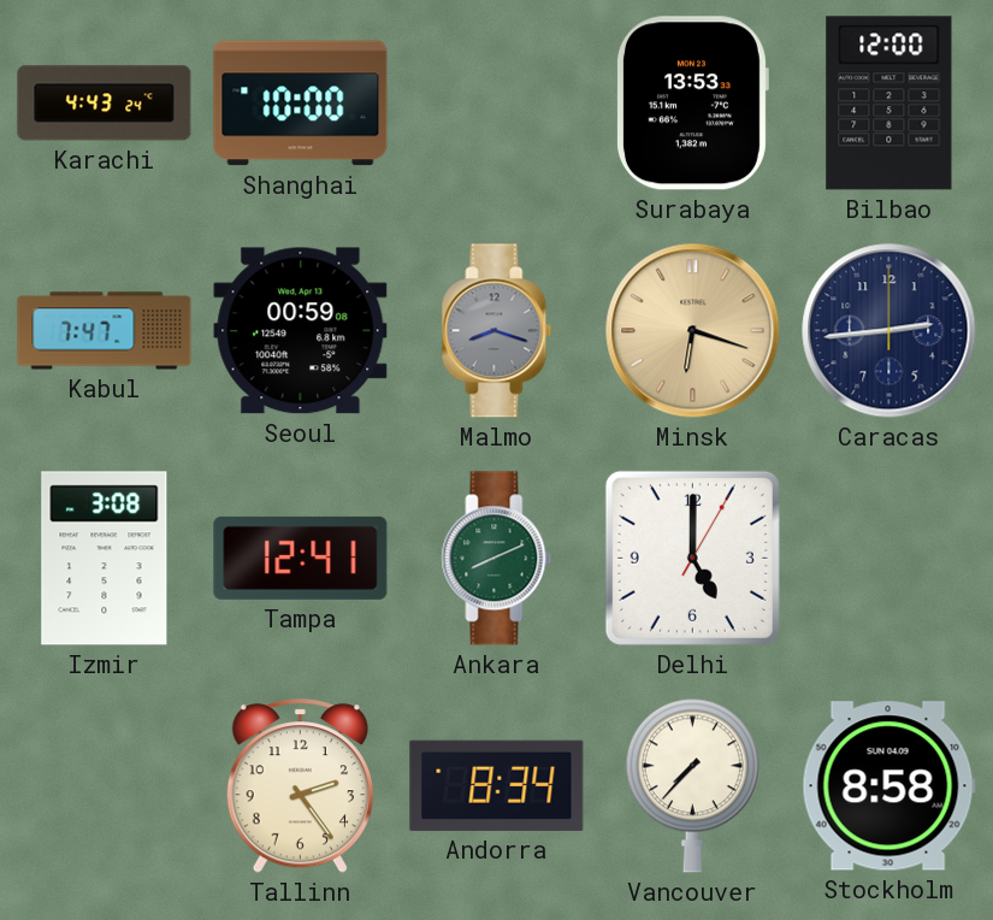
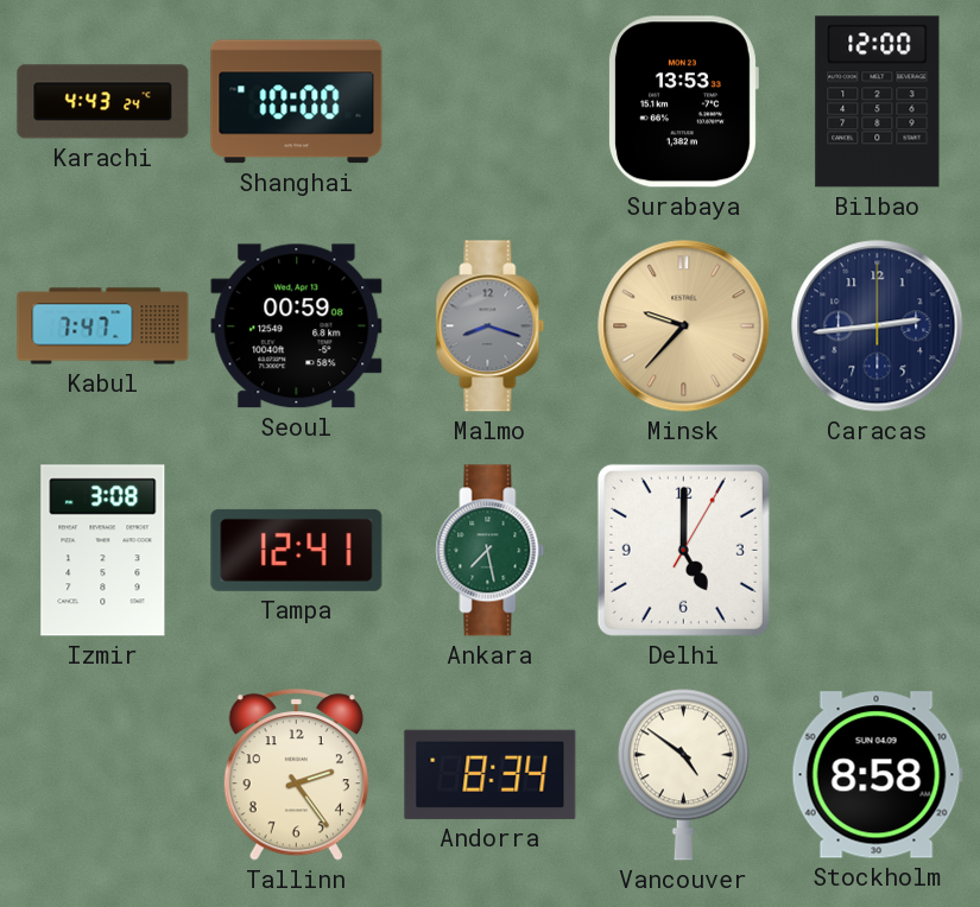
Minsk: 6:18 -> 9:37 (684, 326)
Ankara: 8:11 -> 7:28 (491, 551)
Vancouver: 7:37 -> 4:51 (683, 774)
